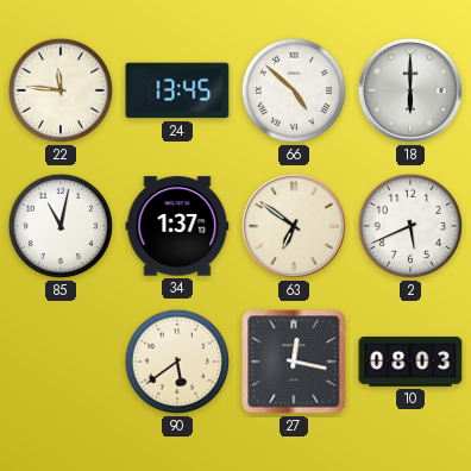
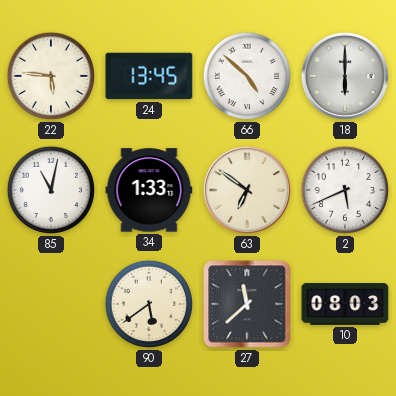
22: 11:46 -> 5:46 (51, 76)
34: 1:37 -> 1:33 (149, 190)
27: 12:17 -> 11:38 (247, 304)
